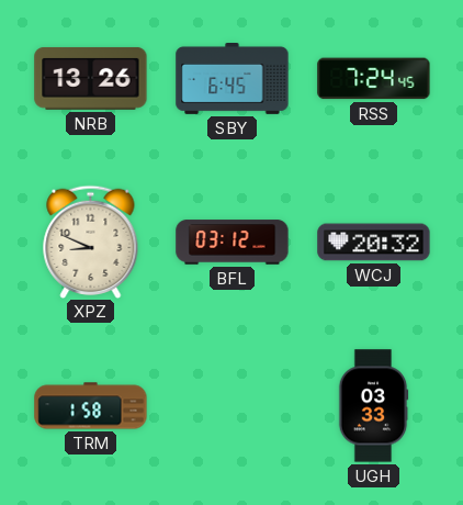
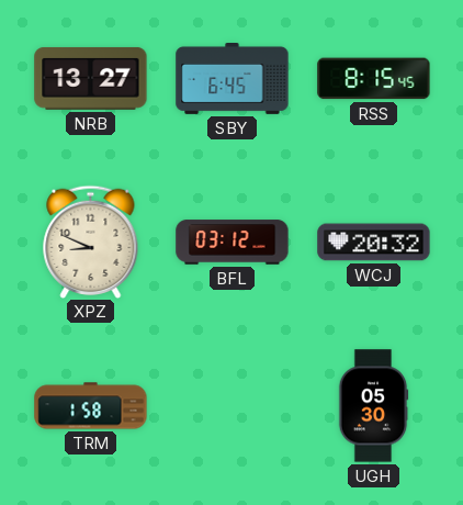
NRB: 13:26 -> 13:27 (91, 78)
RSS: 7:24 -> 8:15 (374, 79)
UGH: 03:33 -> 05:30 (373, 406)
